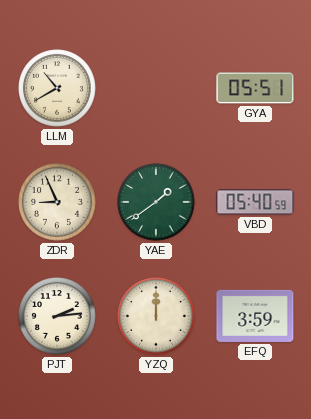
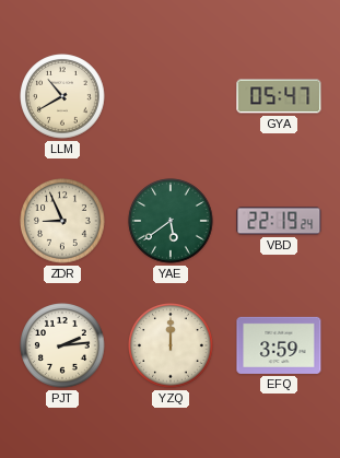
GYA: 05:51 -> 05:47 (279, 96)
YAE: 1:39 -> 5:39 (171, 221)
VBD: 05:40 -> 22:19 (279, 221)
